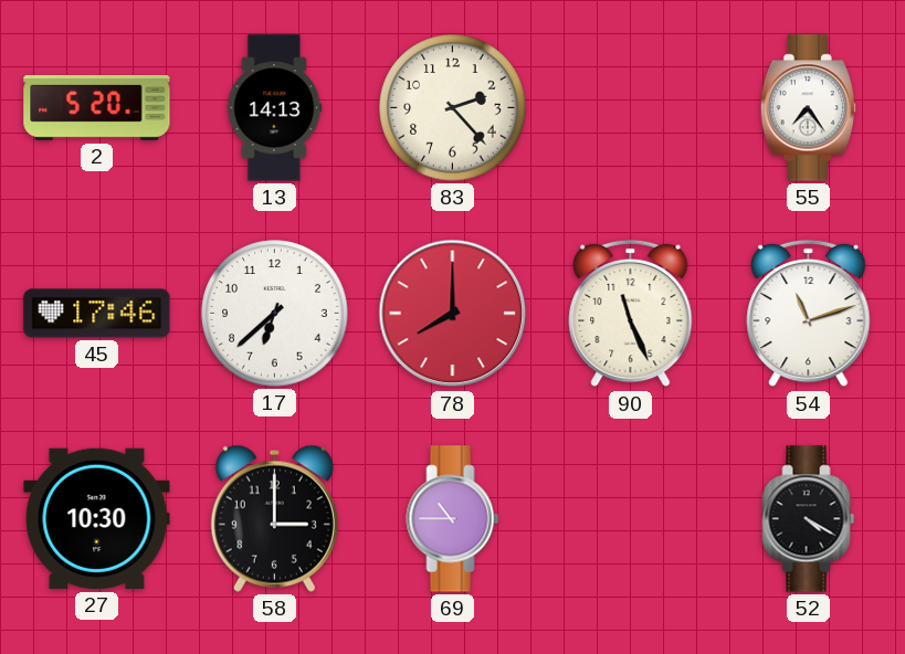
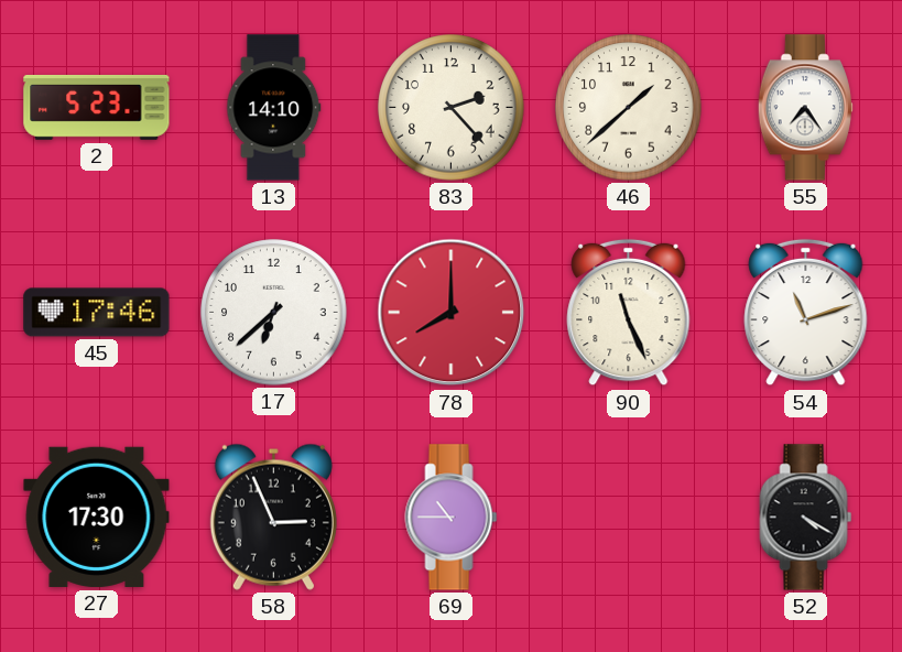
2: 5:20 -> 5:23 (97, 107)
13: 14:13 -> 14:10 (274, 108)
46: none -> 1:38 (629, 108)
27: 10:30 -> 17:30 (97, 517)
58: 3:00 -> 2:56 (273, 517)
